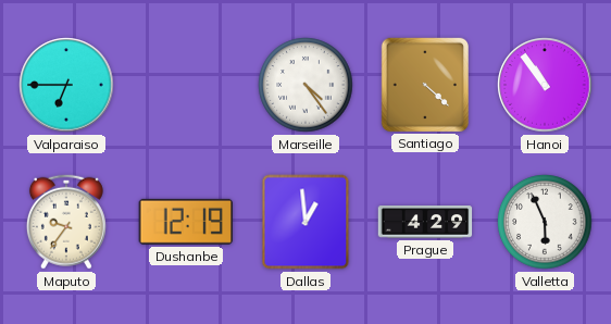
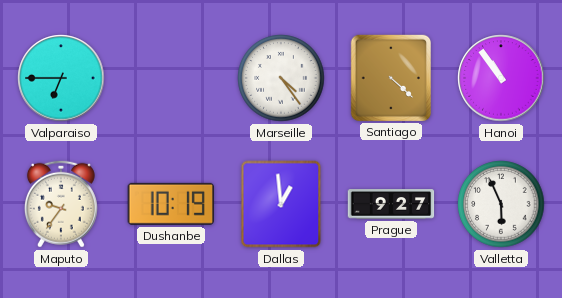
Dushanbe: 12:19 -> 10:19 (170, 204)
Prague: 4:29 -> 9:27 (391, 204)
